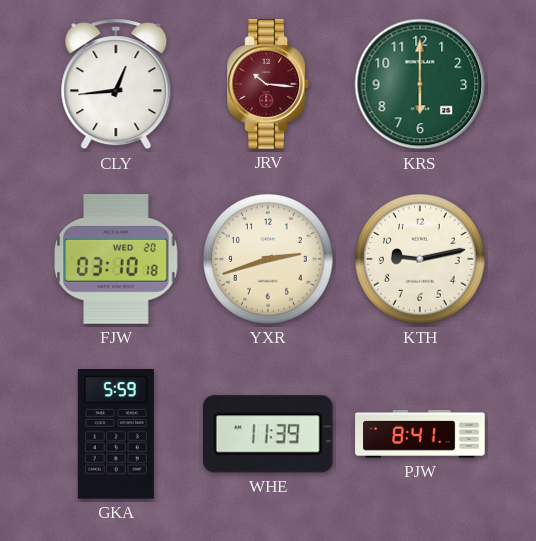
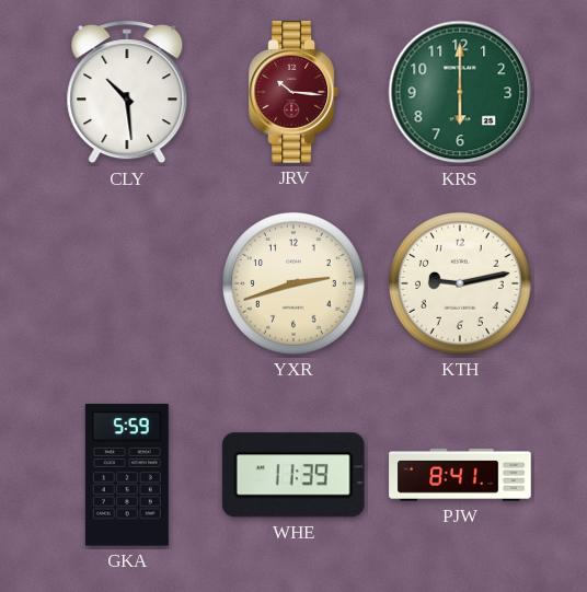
CLY: 12:44 -> 10:29 (127, 92)
FJW: 03:10 -> none (116, 260)
